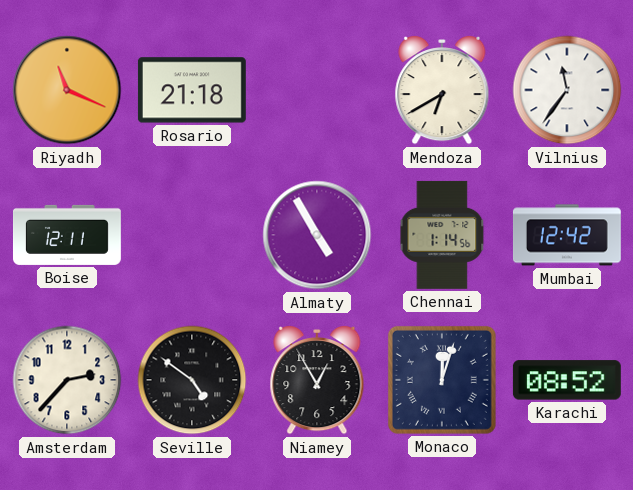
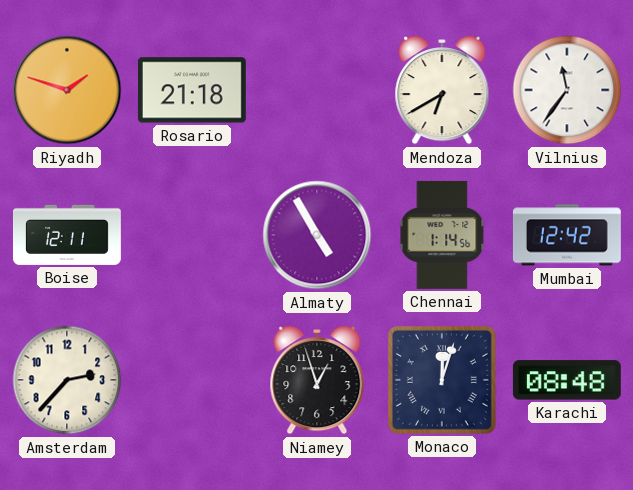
Riyadh: 11:19 -> 1:48 (67, 90)
Seville: 4:51 -> none (192, 380)
Niamey: 12:55 -> 12:57 (317, 381)
Karachi: 08:52 -> 08:48 (567, 380)
